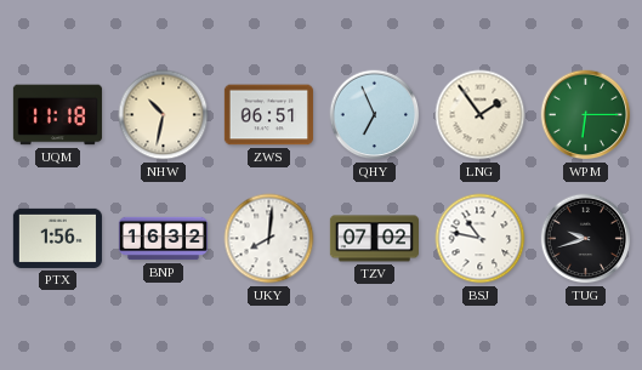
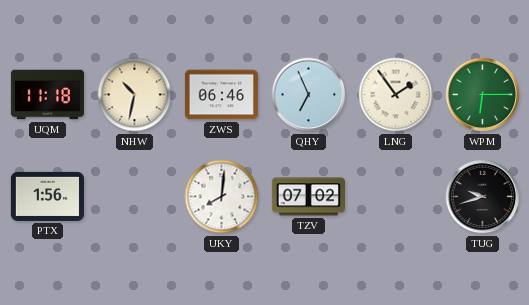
ZWS: 06:51 -> 06:46 (221, 95)
BNP: 16:32 -> none (163, 239)
BSJ: 10:47 -> none (481, 239)
